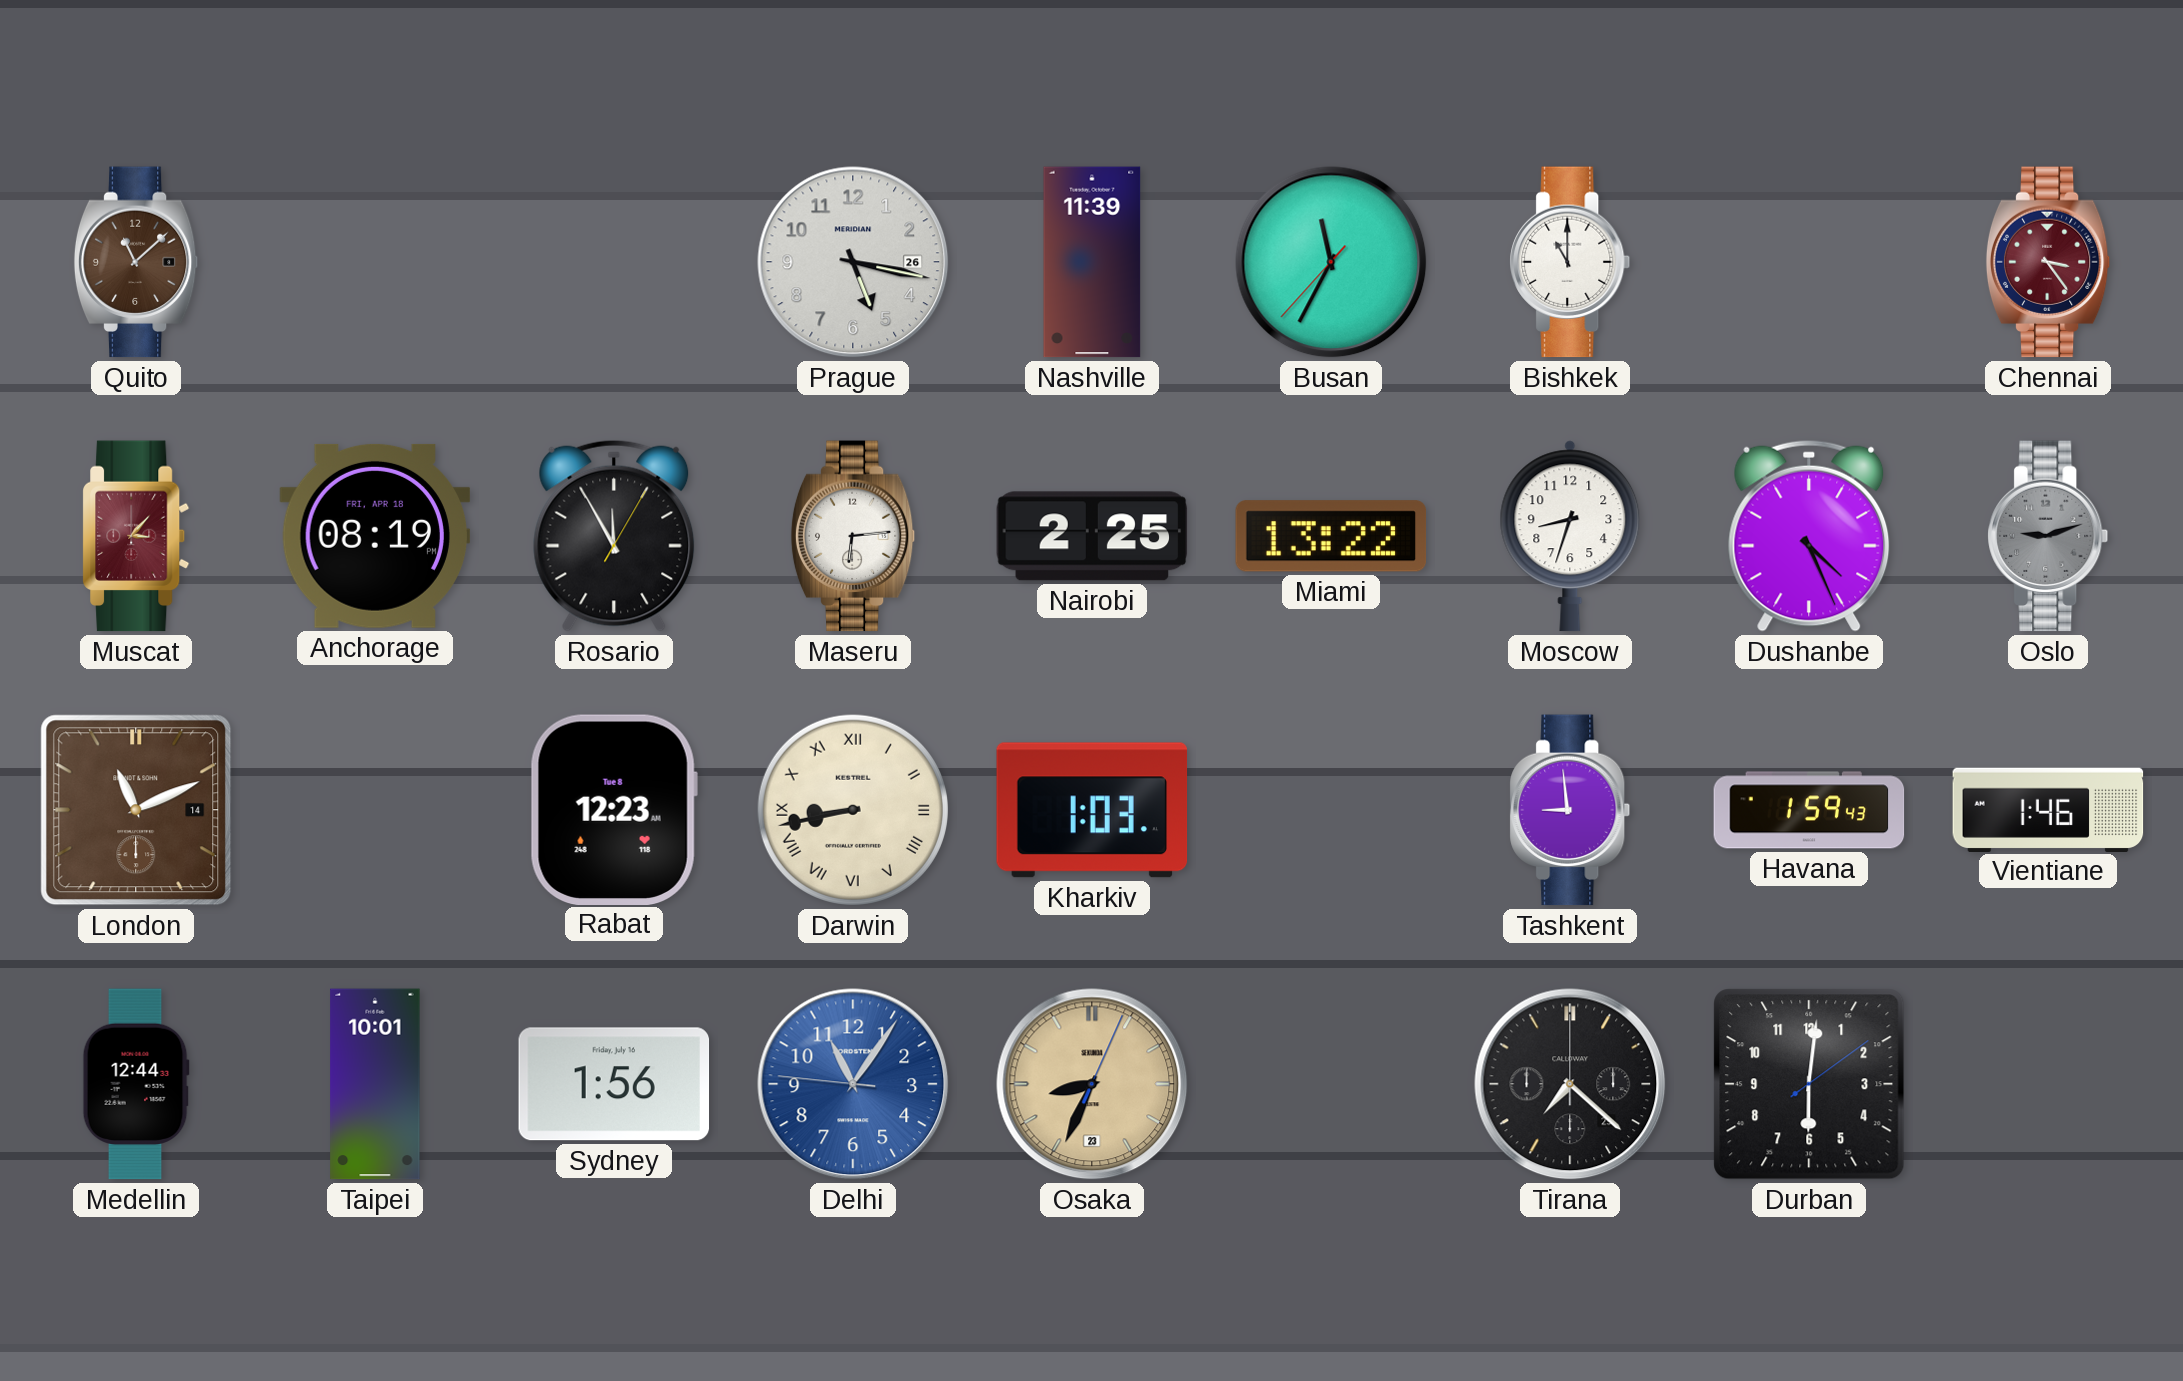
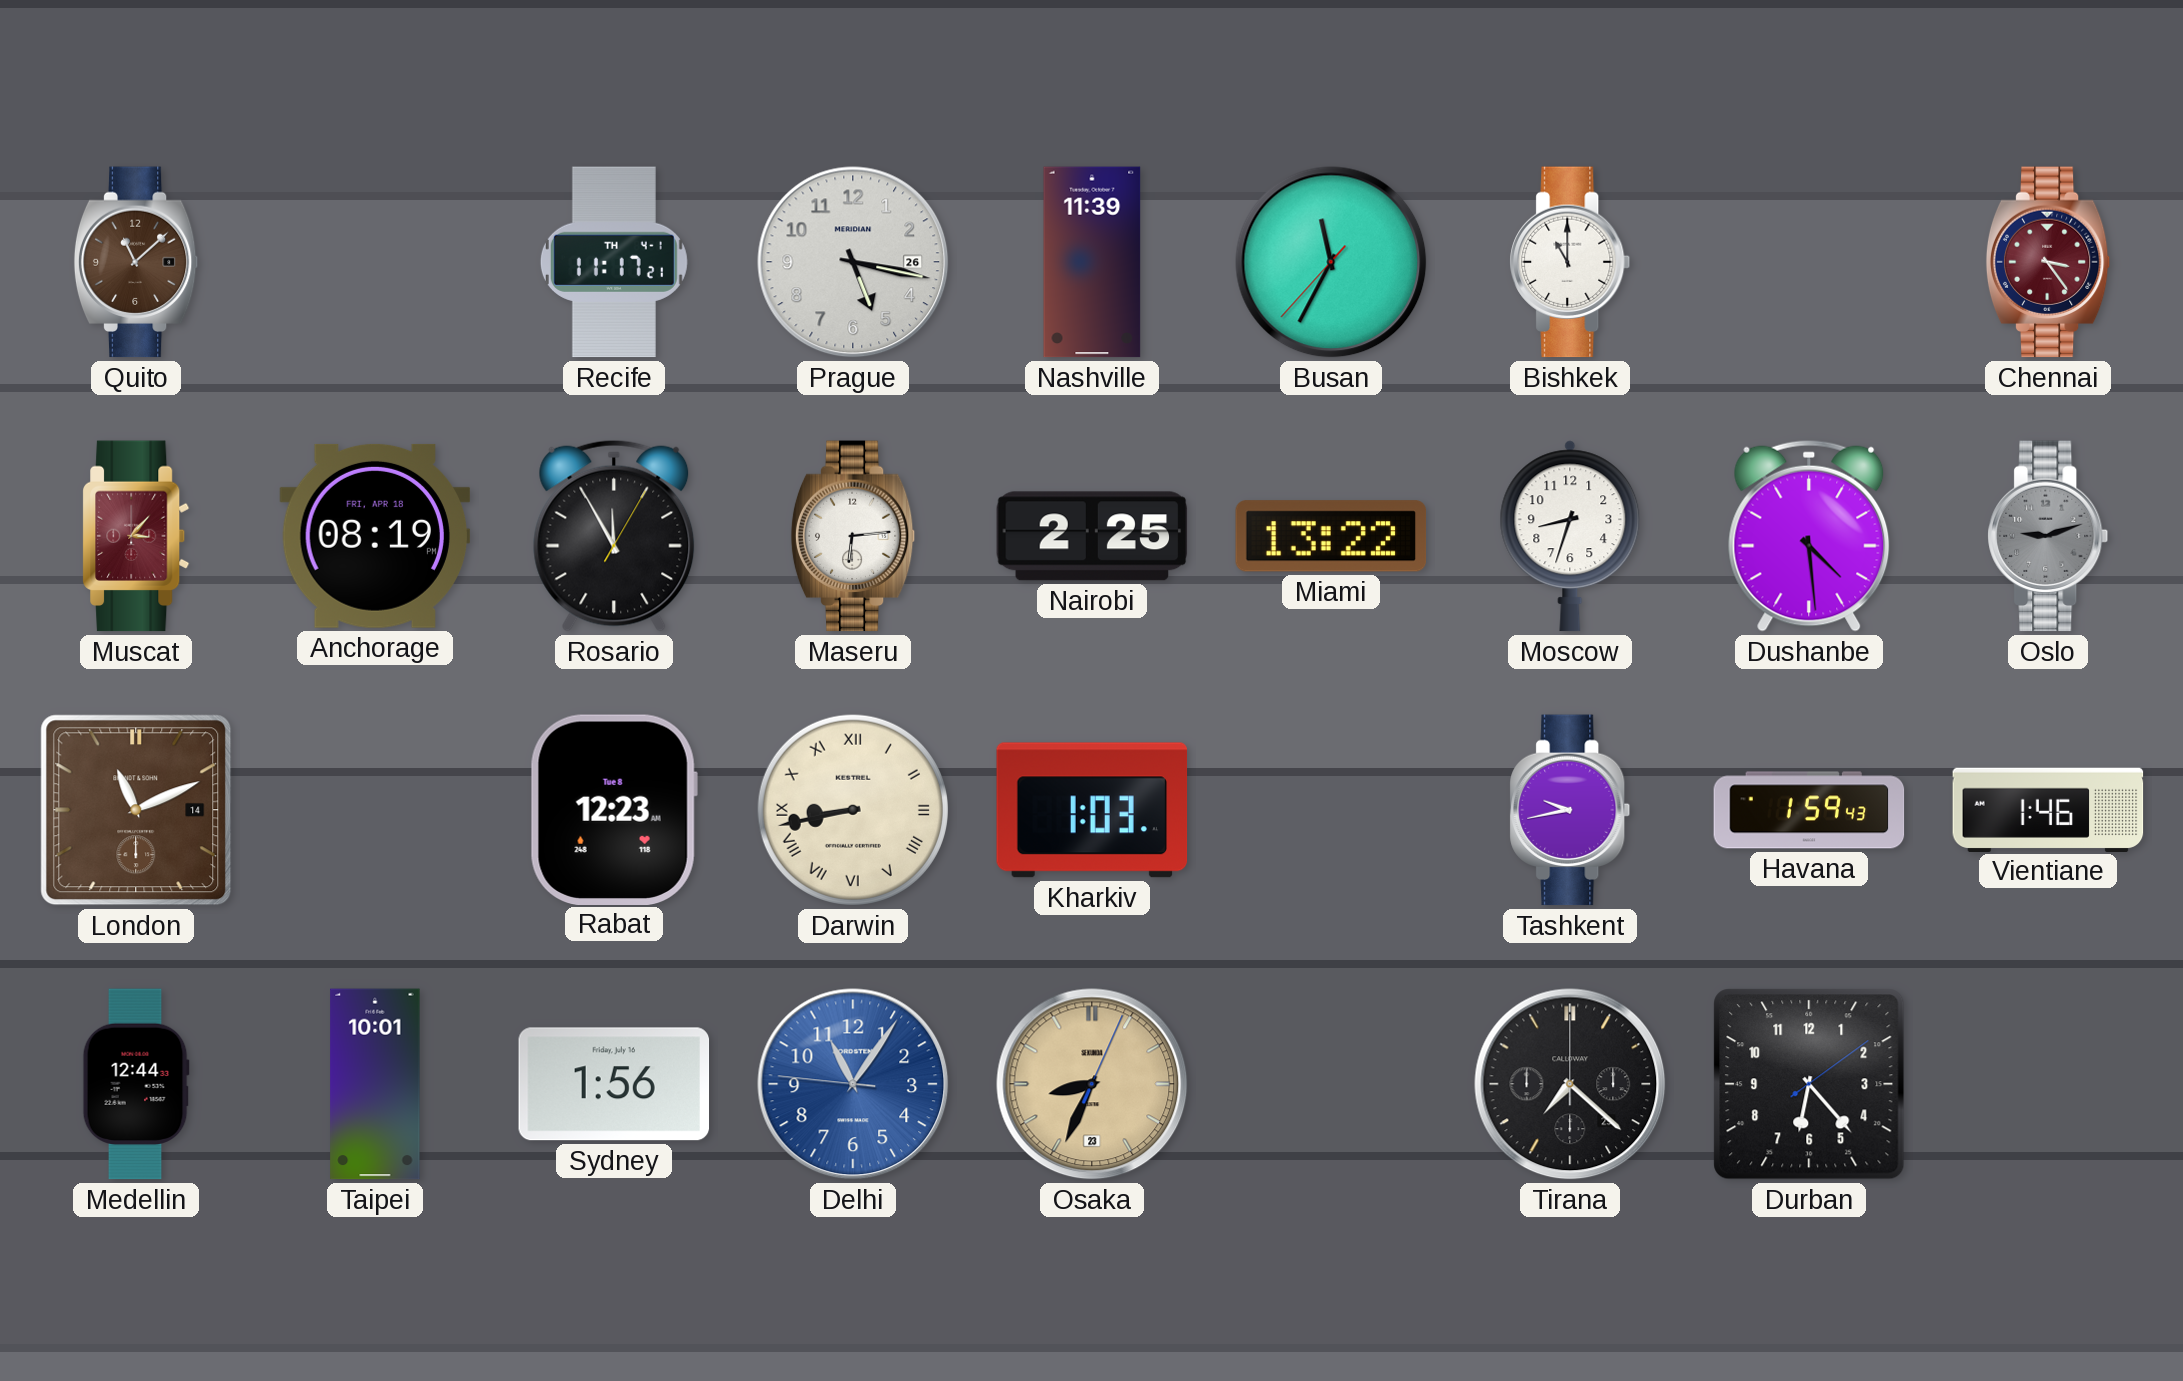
Recife: none -> 11:17 (614, 262)
Dushanbe: 4:26 -> 4:29 (1809, 536)
Tashkent: 8:59 -> 9:43 (1570, 810)
Durban: 6:01 -> 6:23 (1809, 1084)
